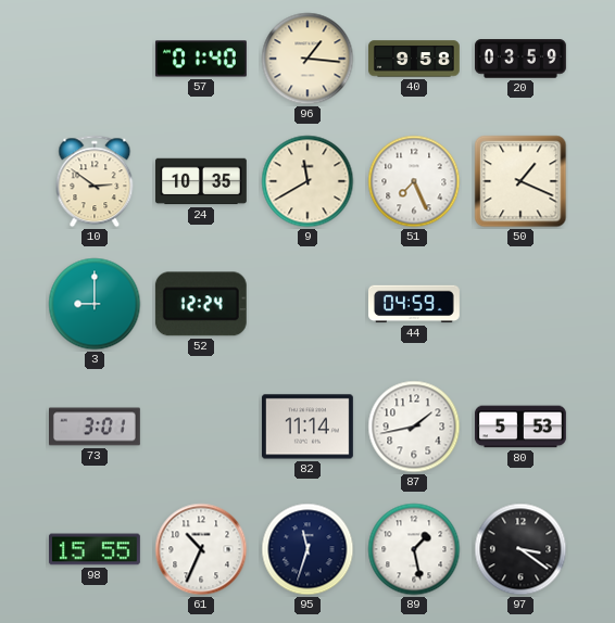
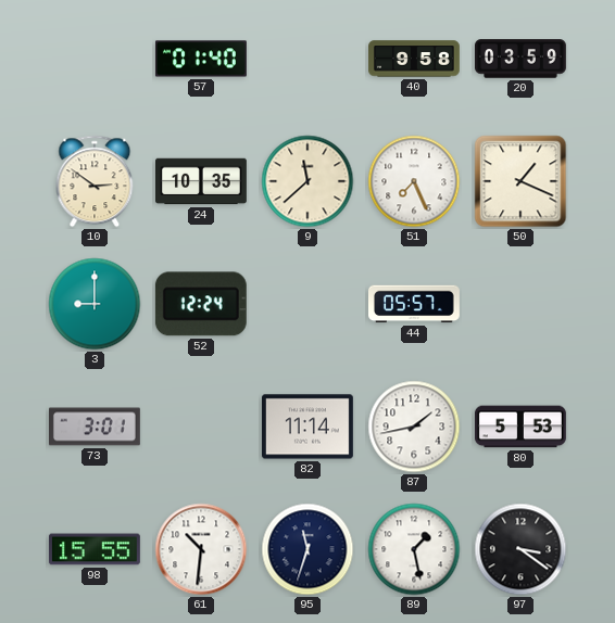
96: 1:16 -> none (307, 59)
9: 11:40 -> 11:38 (307, 181)
44: 04:59 -> 05:57 (415, 304)
61: 10:34 -> 10:31 (201, 549)
